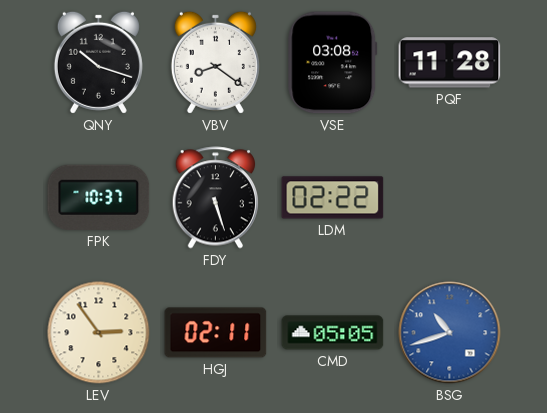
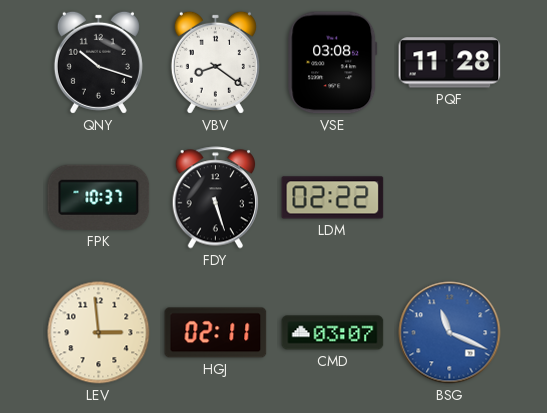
LEV: 2:54 -> 2:59 (99, 333)
CMD: 05:05 -> 03:07 (333, 333)
BSG: 10:42 -> 11:19 (450, 333)
